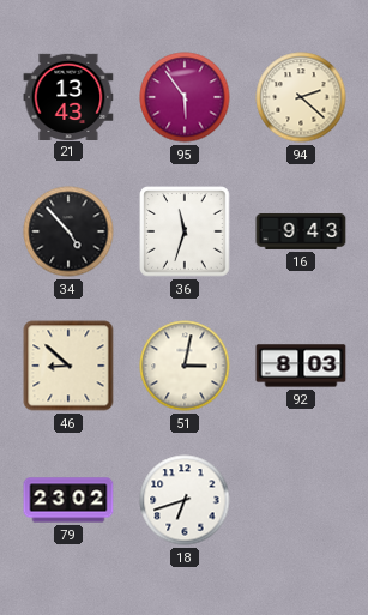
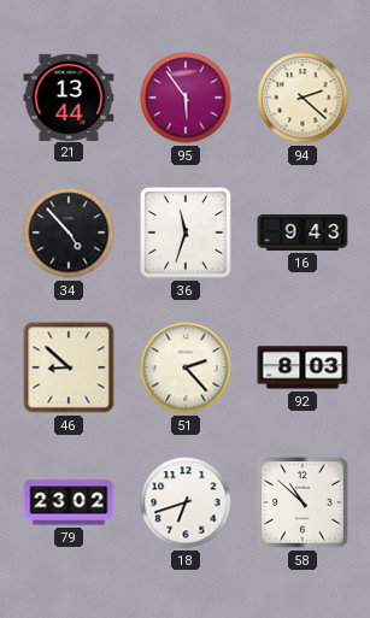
21: 13:43 -> 13:44 (69, 96)
51: 3:02 -> 2:23 (186, 367)
58: none -> 10:52 (303, 502)
